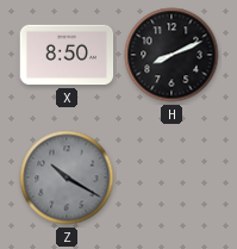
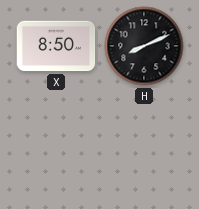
Z: 10:20 -> none (67, 178)
